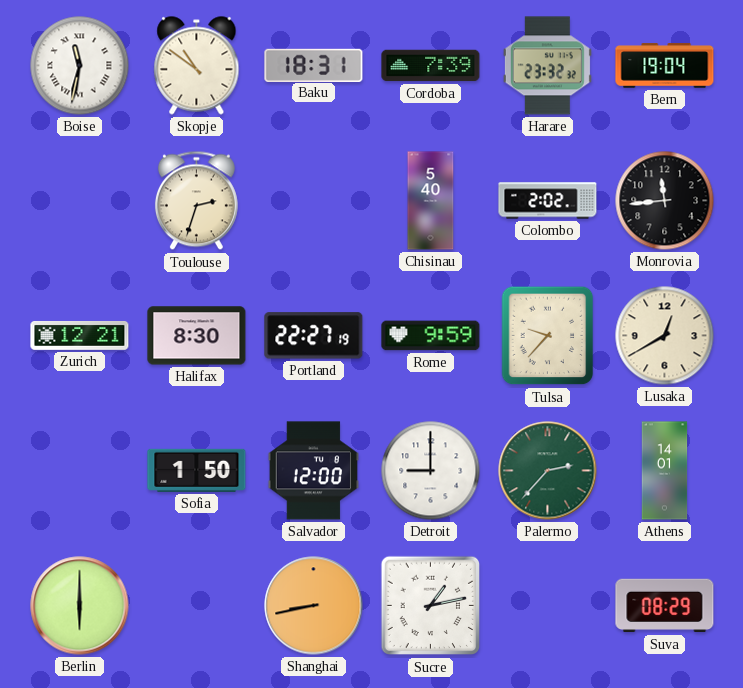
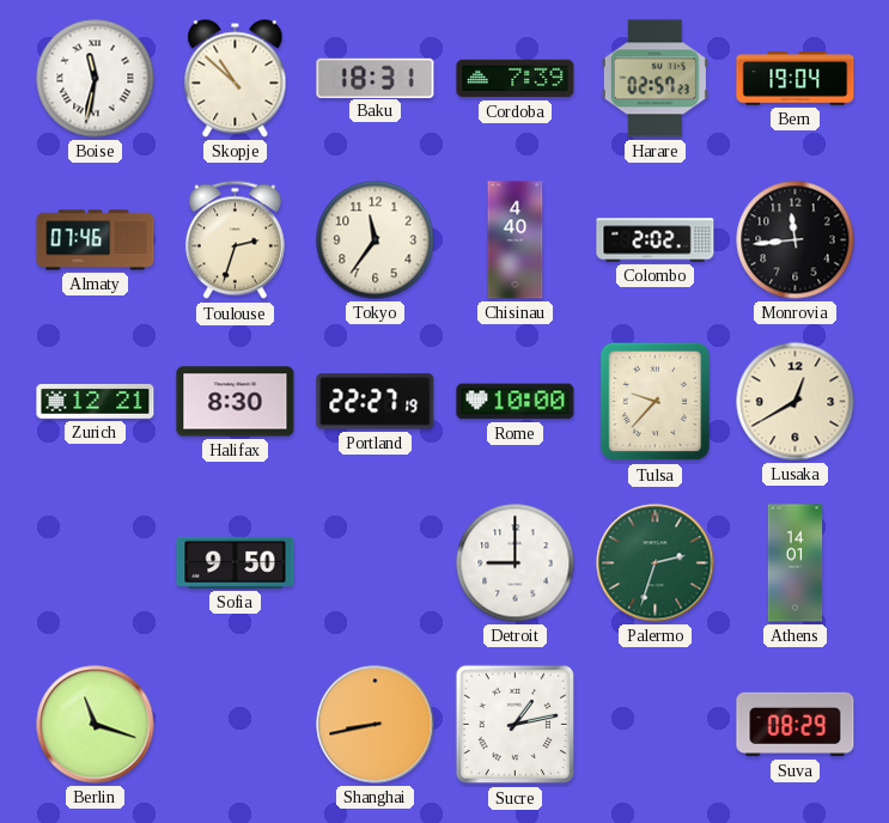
Skopje: 10:51 -> 10:52 (236, 79)
Harare: 23:32 -> 02:57 (654, 79)
Almaty: none -> 07:46 (96, 240)
Tokyo: none -> 11:36 (376, 240)
Chisinau: 5:40 -> 4:40 (516, 240)
Rome: 9:59 -> 10:00 (516, 402)
Sofia: 1:50 -> 9:50 (236, 562)
Salvador: 12:00 -> none (313, 471)
Palermo: 2:37 -> 2:33 (656, 563)
Berlin: 6:00 -> 11:18 (96, 725)
